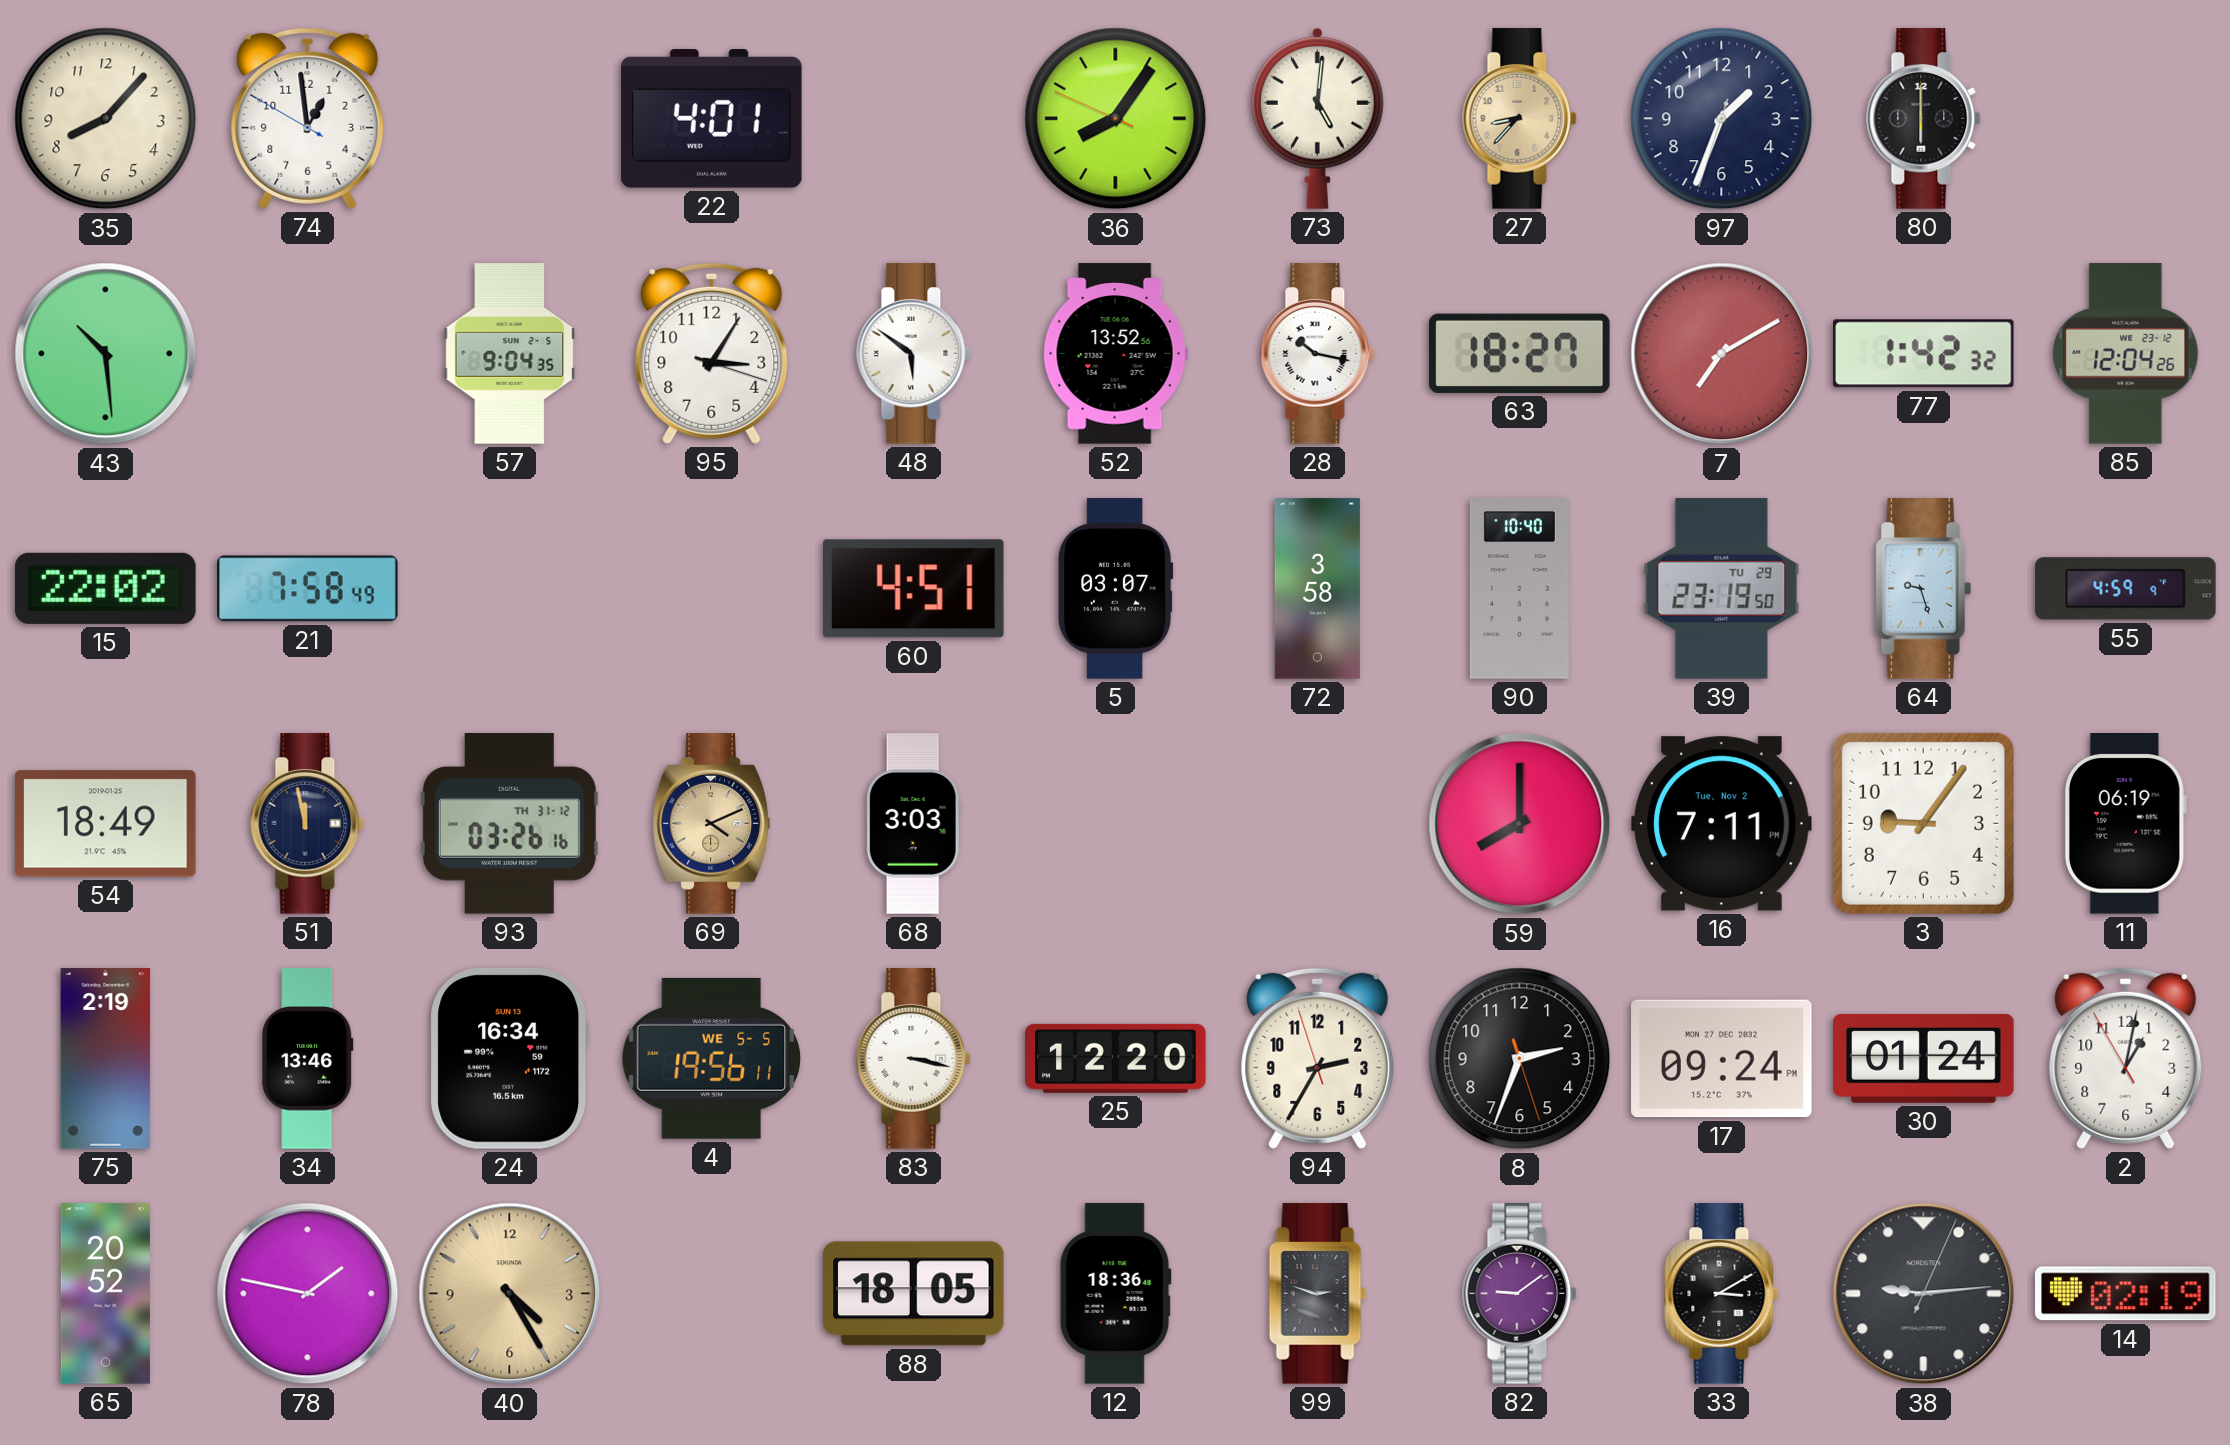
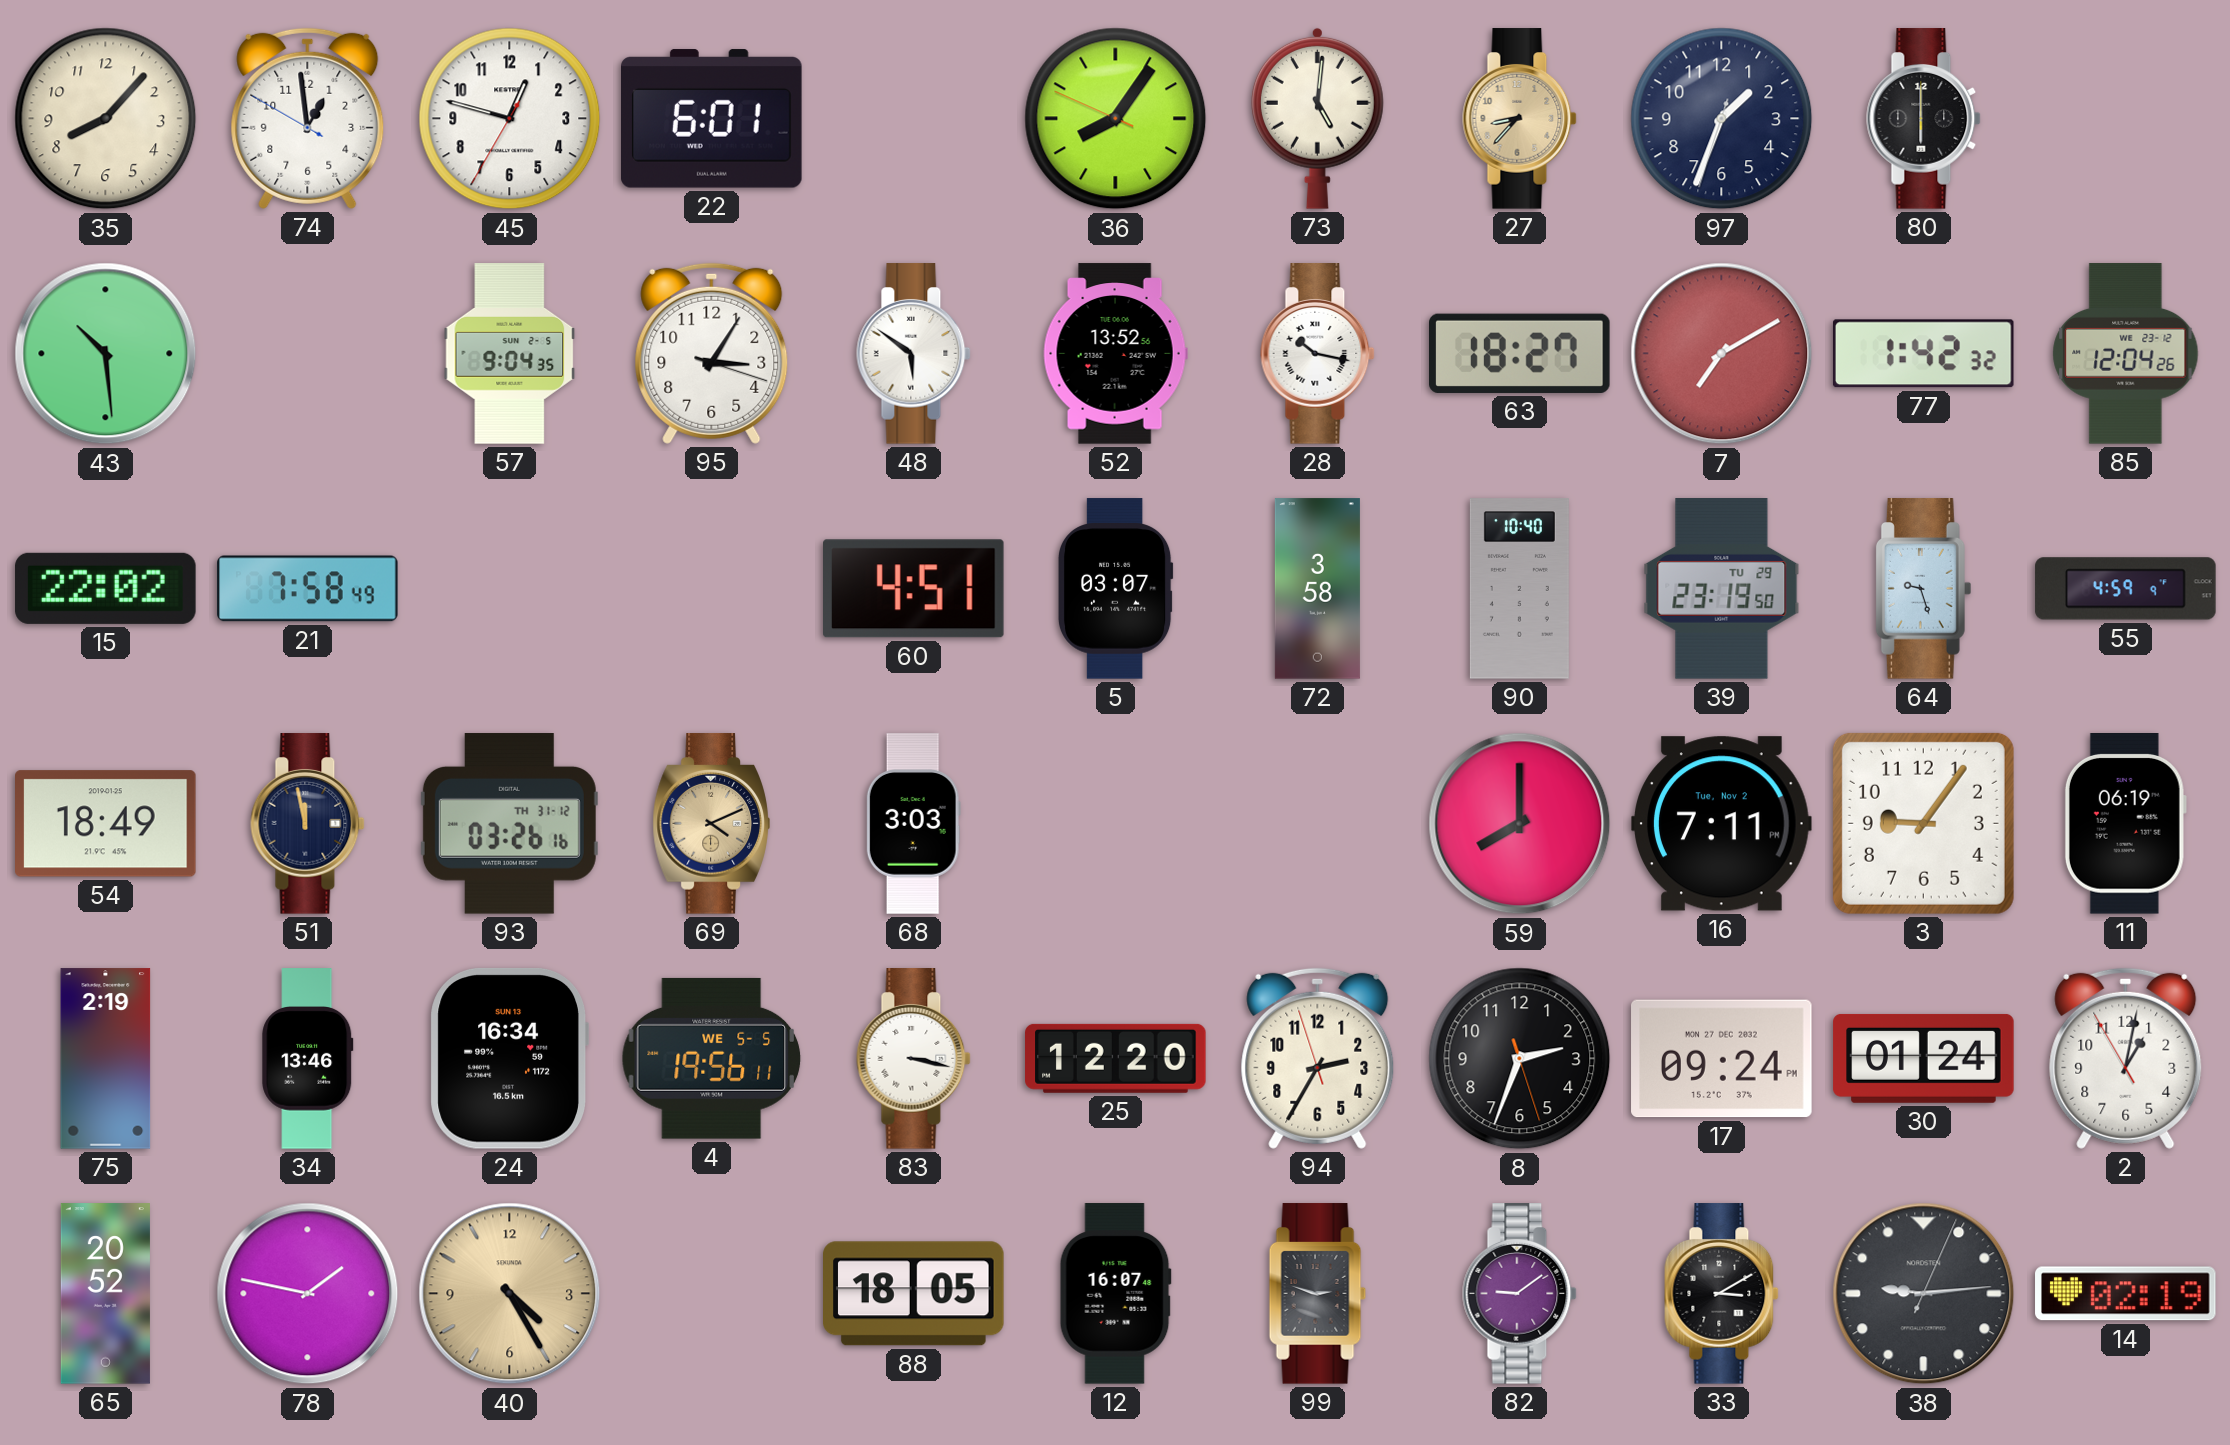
45: none -> 12:47 (510, 119)
22: 4:01 -> 6:01 (712, 119)
12: 18:36 -> 16:07 (1115, 1294)
